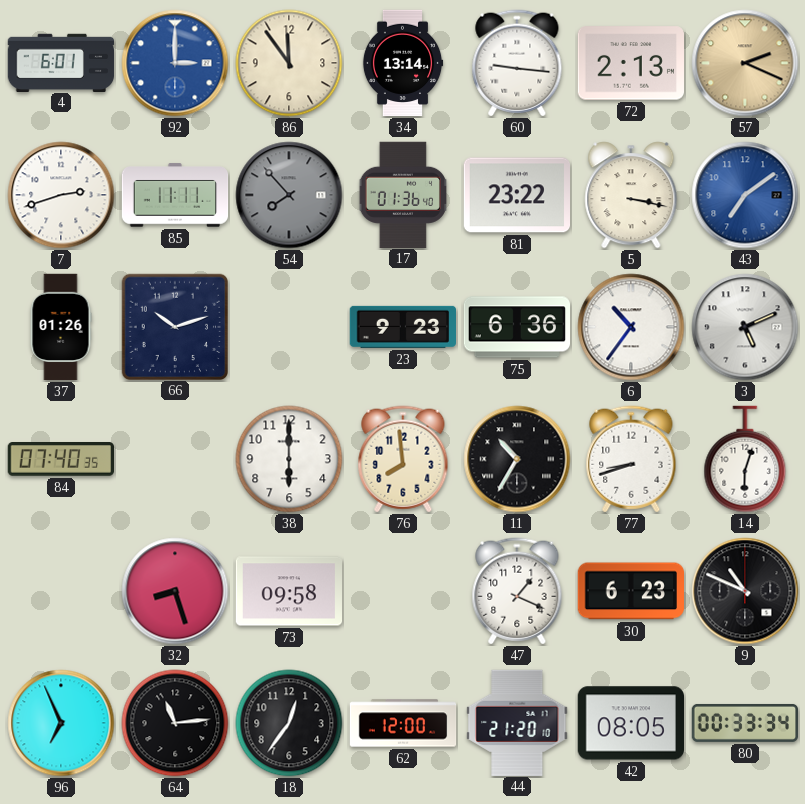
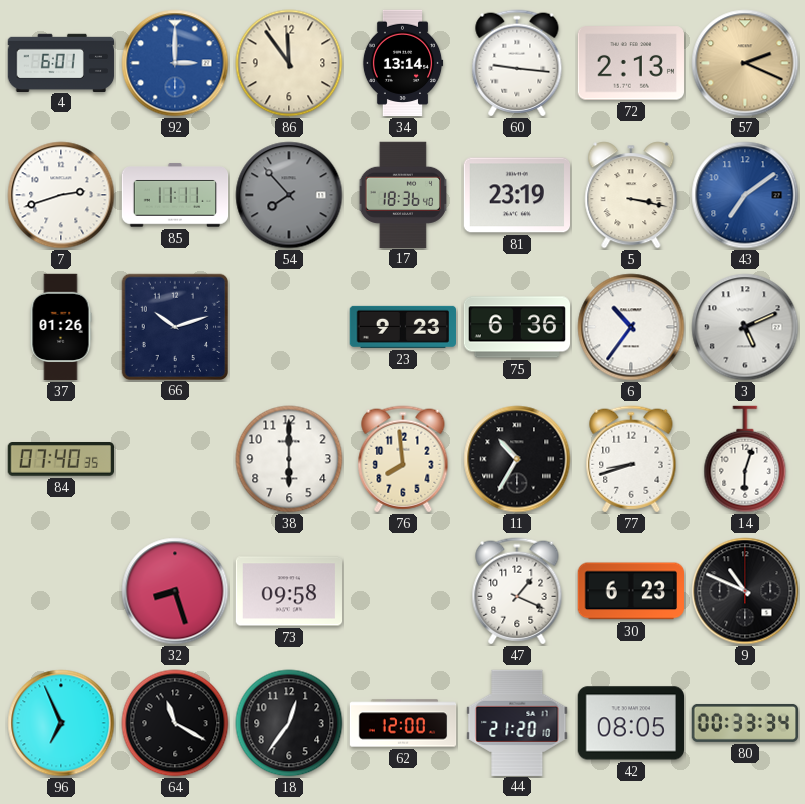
17: 01:36 -> 18:36 (402, 194)
81: 23:22 -> 23:19 (516, 195)
64: 11:14 -> 11:20 (175, 723)
